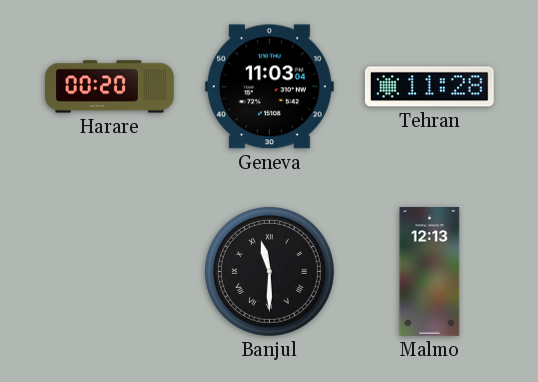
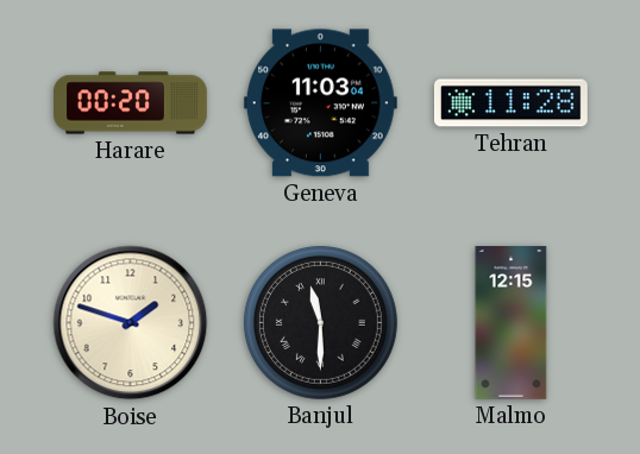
Boise: none -> 1:48 (131, 323)
Malmo: 12:13 -> 12:15 (512, 323)
